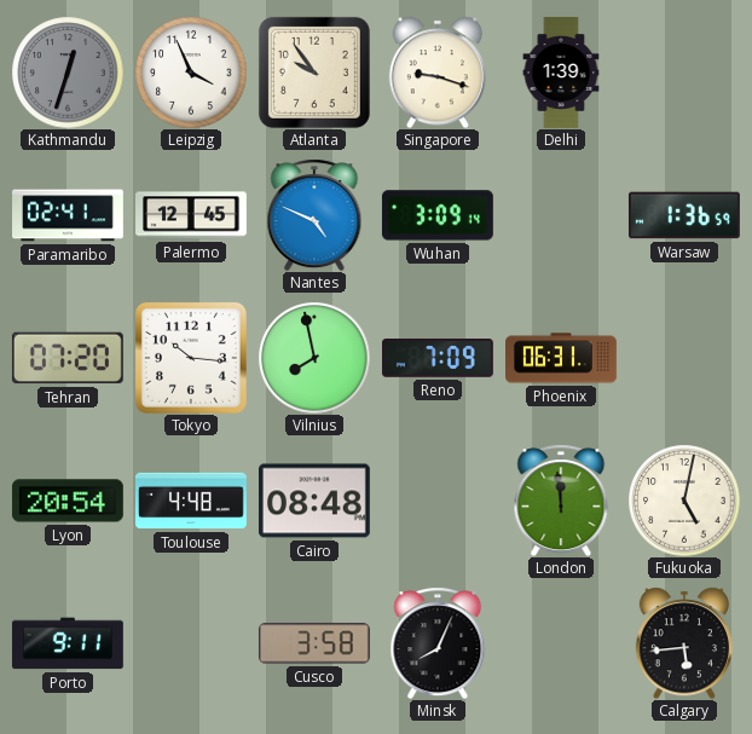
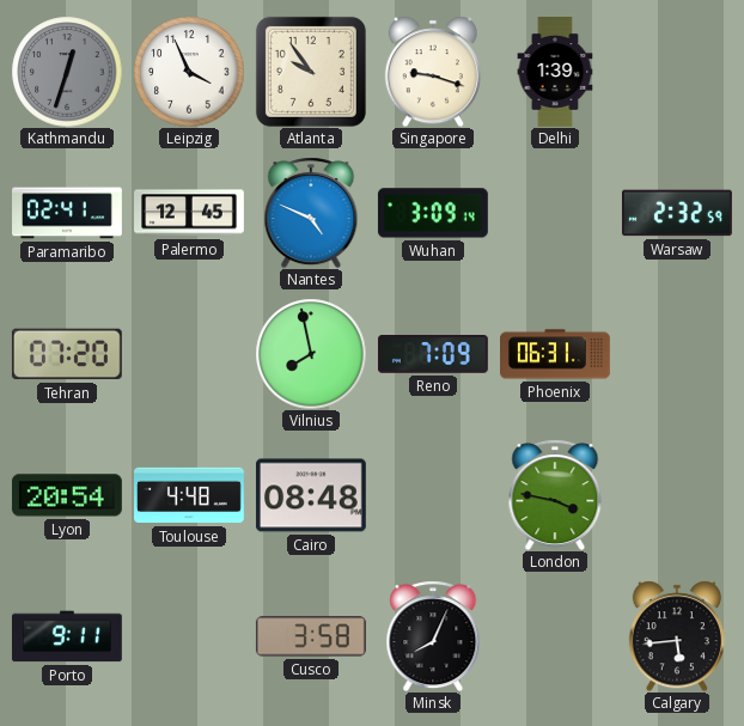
Warsaw: 1:36 -> 2:32 (677, 213)
Tokyo: 10:16 -> none (191, 358)
London: 11:59 -> 3:47 (555, 495)
Fukuoka: 5:02 -> none (684, 501)
